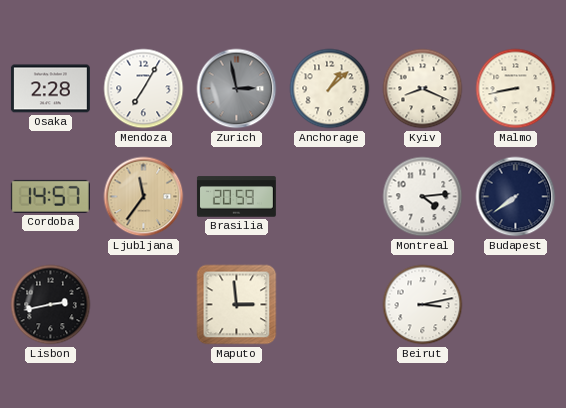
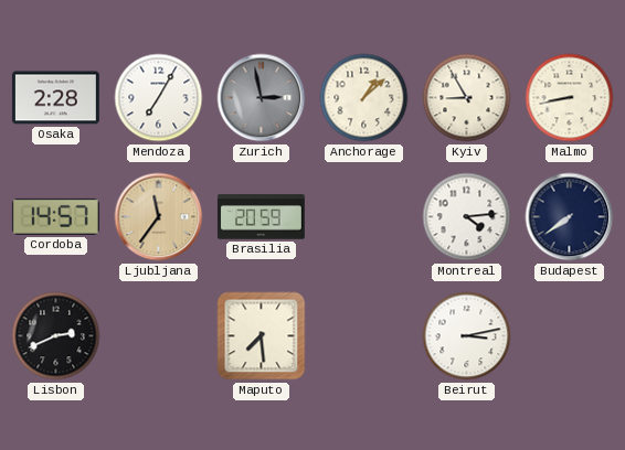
Kyiv: 8:19 -> 8:55 (467, 98)
Lisbon: 2:43 -> 2:41 (56, 336)
Maputo: 2:59 -> 7:29 (262, 336)
